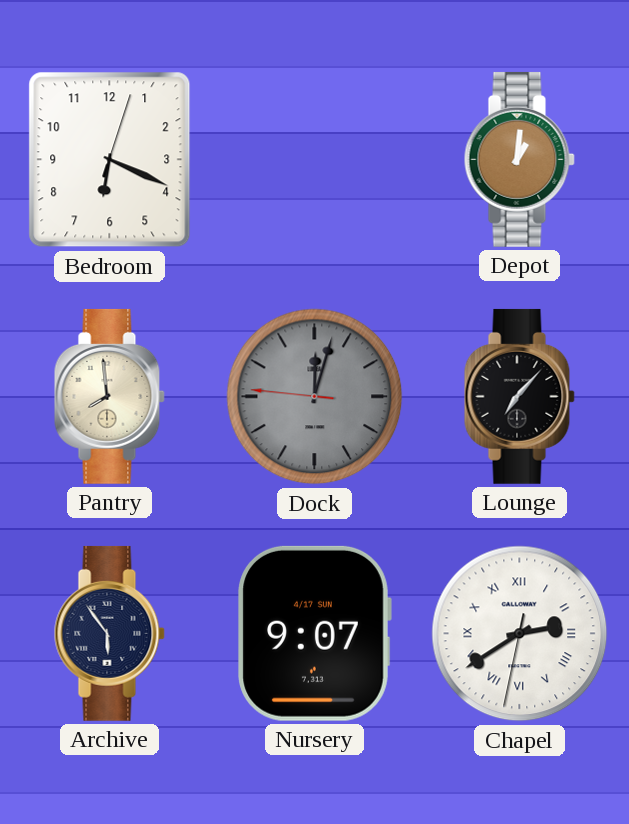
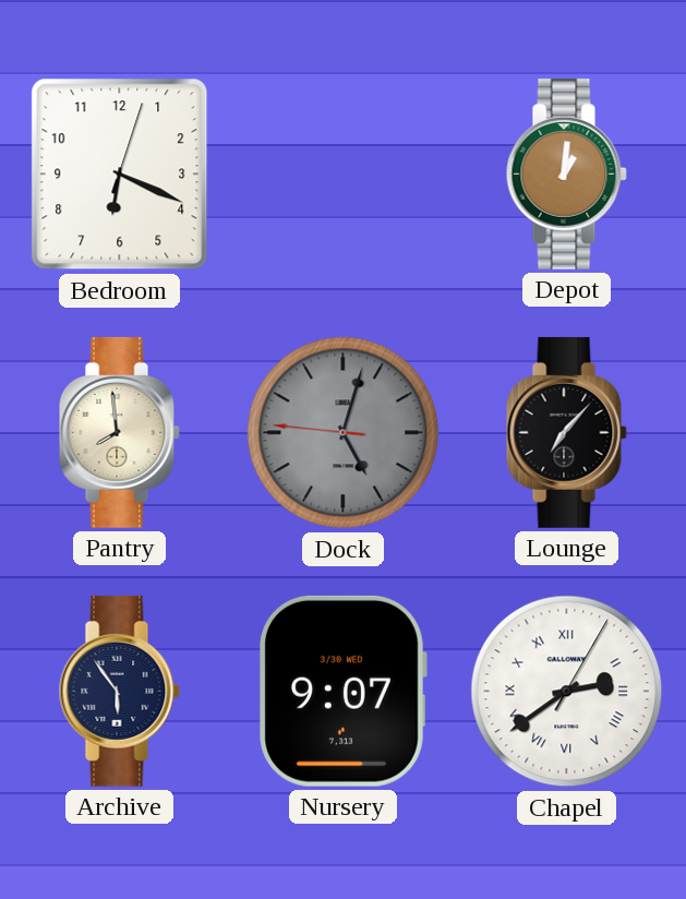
Dock: 12:02 -> 5:02 (344, 433)
Nursery date: 4/17 SUN -> 3/30 WED (342, 691)
Chapel: 2:39:32 -> 2:39:05 (567, 692)
